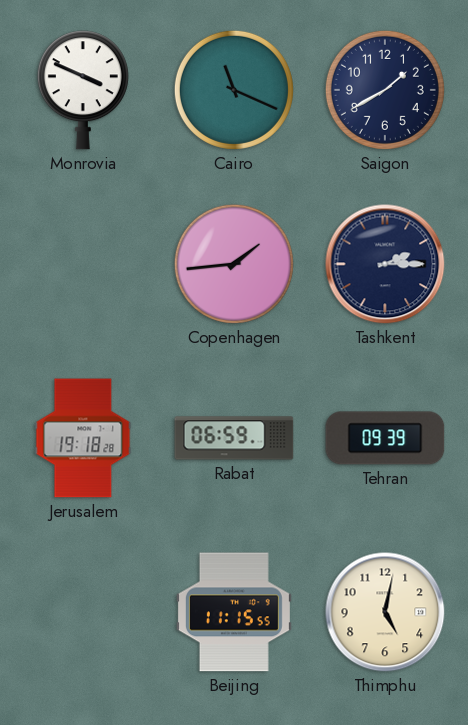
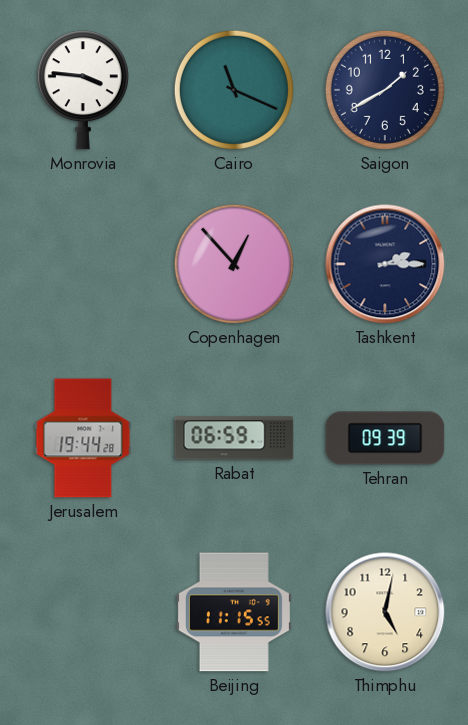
Monrovia: 3:49 -> 3:46 (83, 90)
Copenhagen: 1:44 -> 12:53 (234, 264)
Jerusalem: 19:18 -> 19:44 (83, 438)
